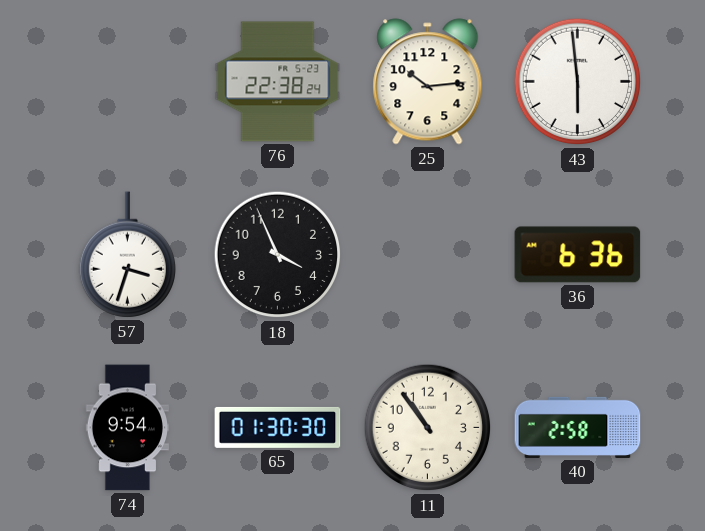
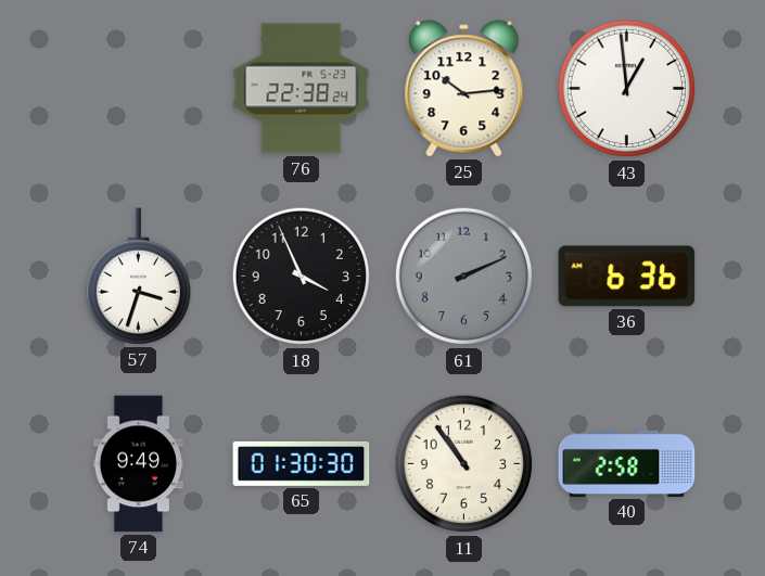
43: 5:59 -> 12:59 (627, 89)
61: none -> 2:11 (464, 277)
74: 9:54 -> 9:49 (138, 464)
